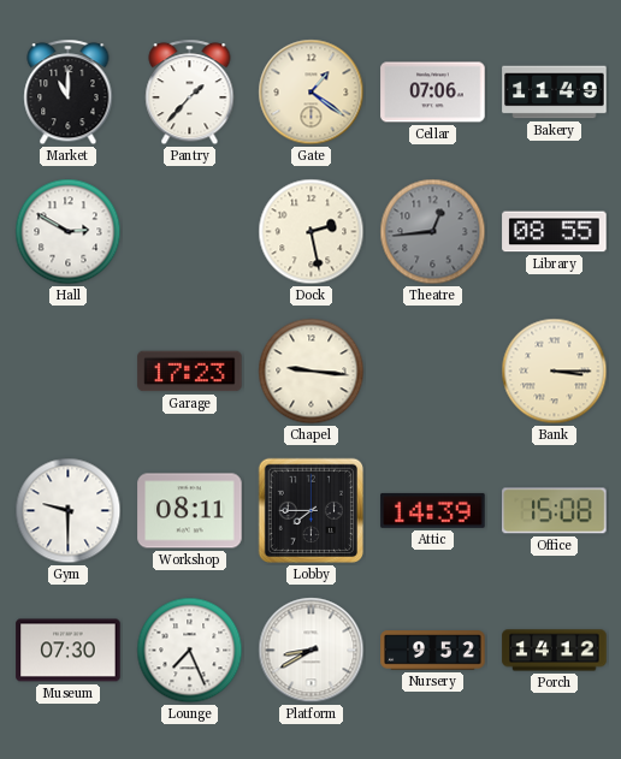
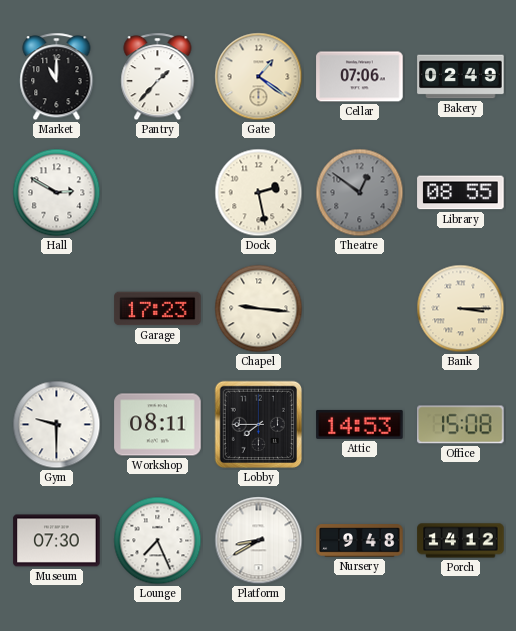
Bakery: 11:49 -> 02:49 (461, 77)
Theatre: 12:44 -> 12:51 (360, 193)
Attic: 14:39 -> 14:53 (360, 424)
Nursery: 9:52 -> 9:48 (360, 541)
